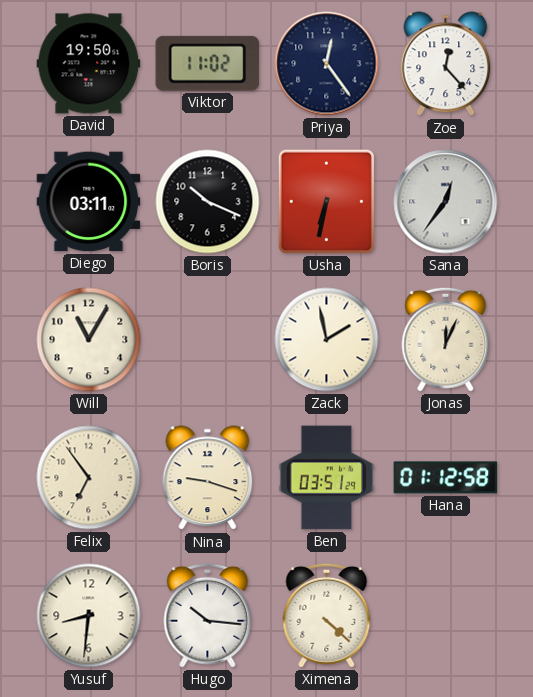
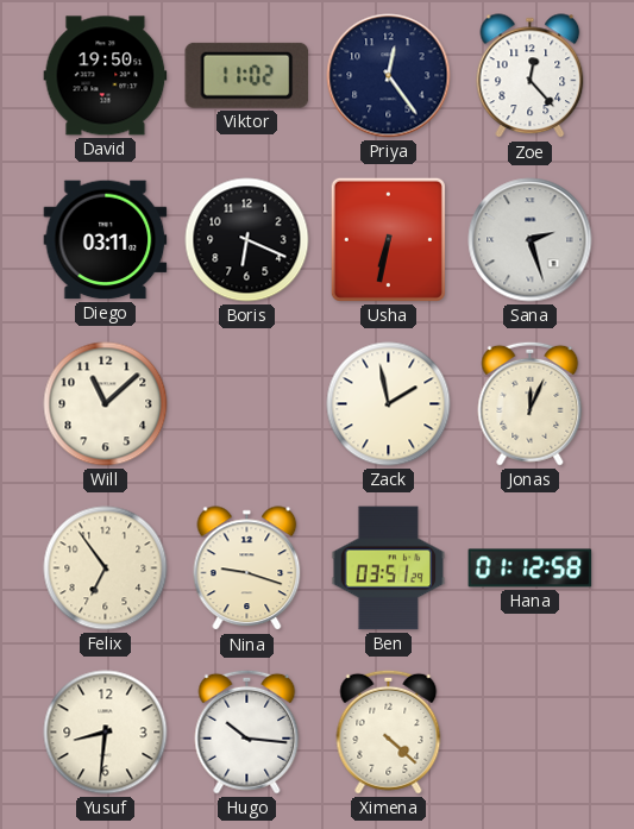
Boris: 10:19 -> 6:19 (247, 240)
Sana: 12:36 -> 2:27 (531, 240)
Will: 11:05 -> 11:08 (106, 404)
